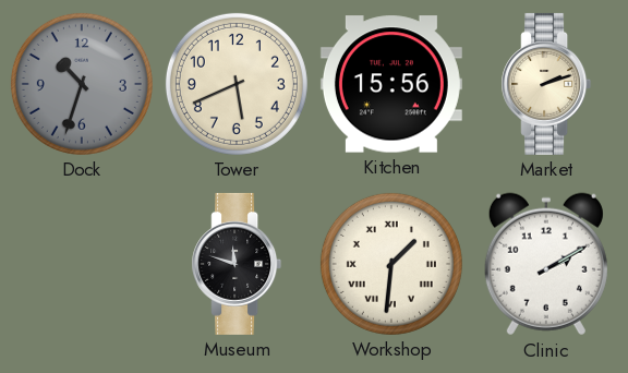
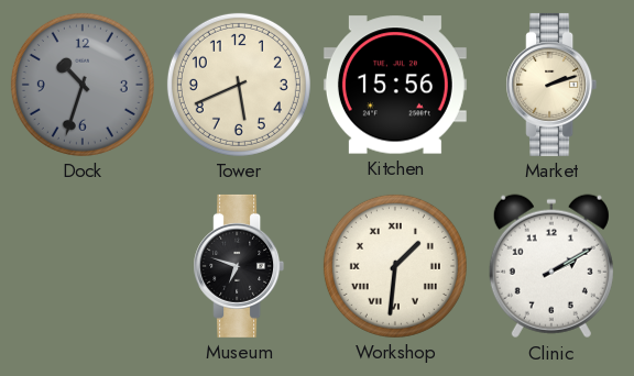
Museum: 11:48 -> 6:48 (239, 266)
